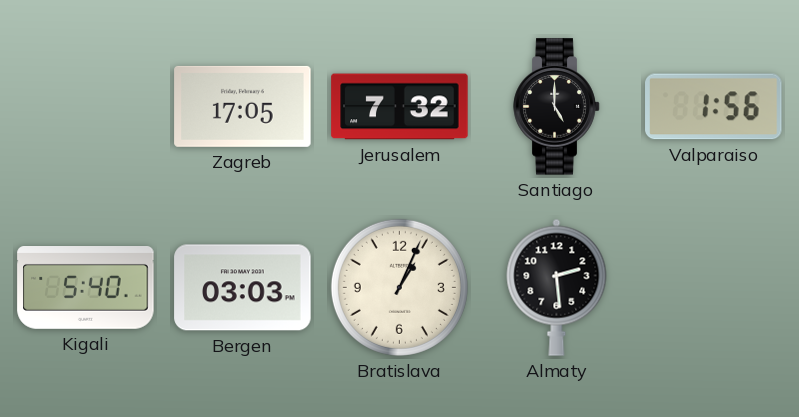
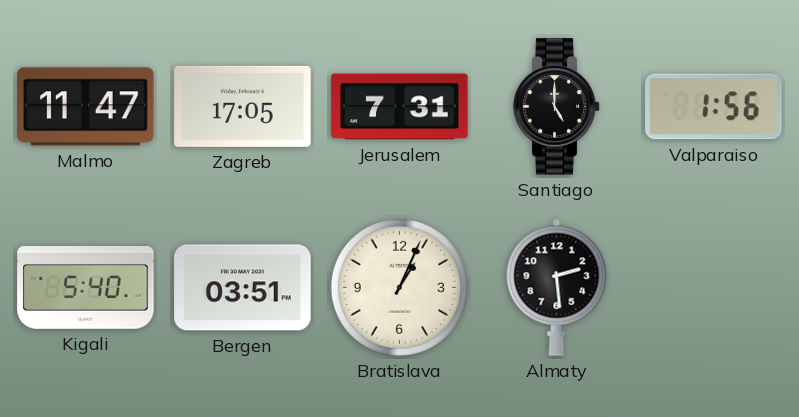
Malmo: none -> 11:47 (86, 107)
Jerusalem: 7:32 -> 7:31 (400, 107)
Bergen: 03:03 -> 03:51 (243, 288)
